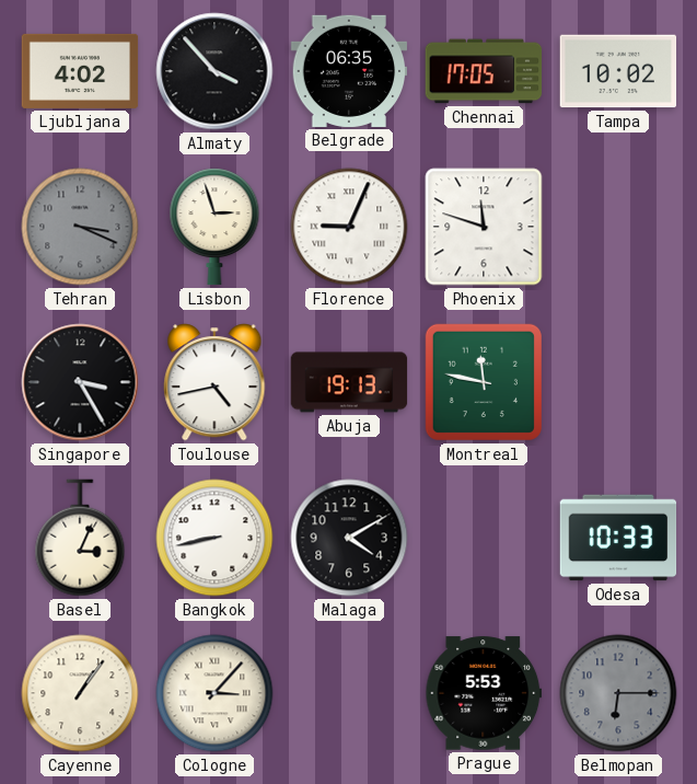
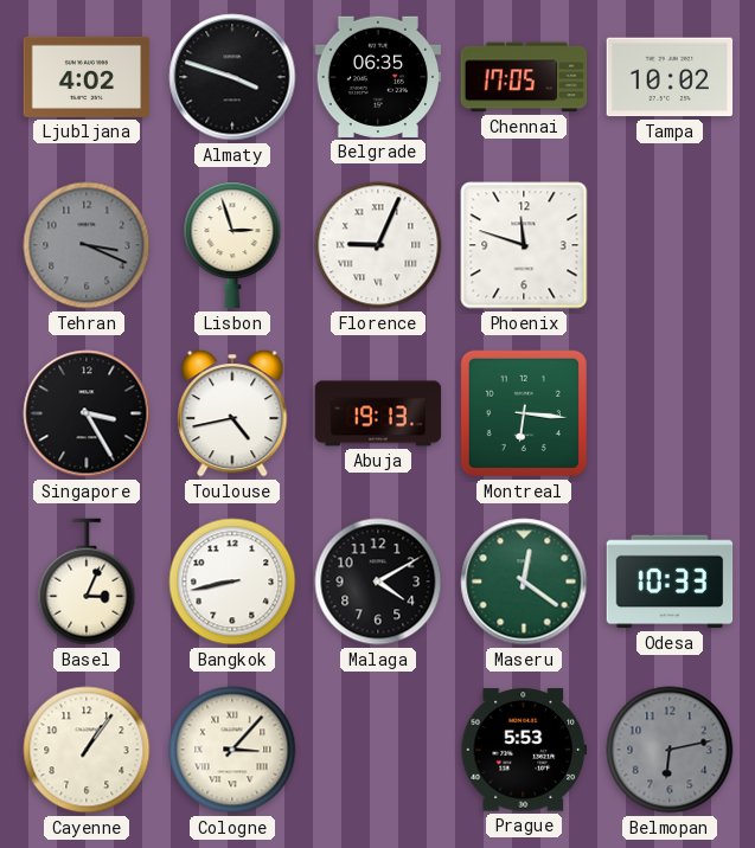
Almaty: 3:53 -> 3:48 (232, 77)
Montreal: 11:47 -> 6:16 (524, 413)
Maseru: none -> 12:21 (524, 582)
Belmopan: 6:15 -> 6:13 (670, 750)
